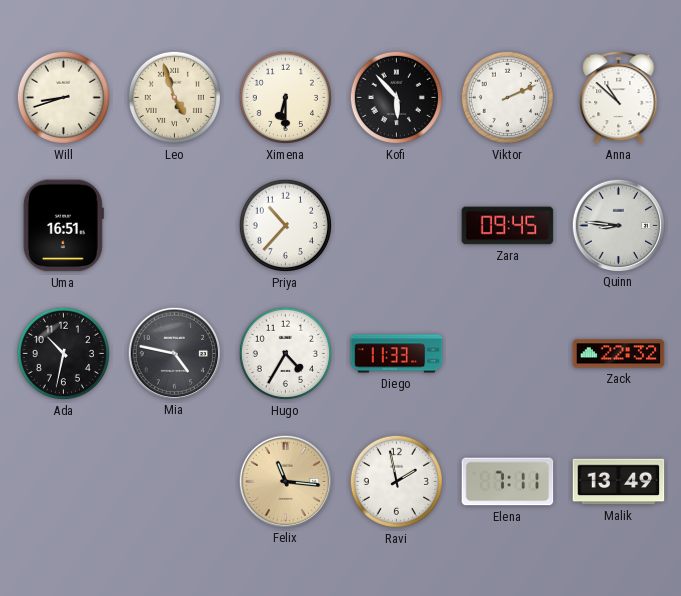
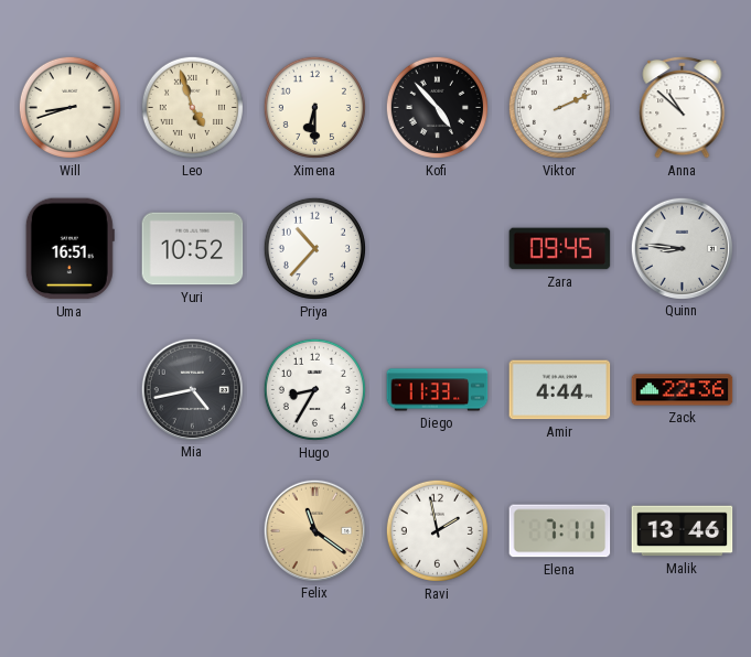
Kofi: 5:53 -> 4:53 (437, 107)
Yuri: none -> 10:52 (193, 249)
Ada: 10:32 -> none (63, 353)
Mia: 4:47 -> 4:43 (192, 389)
Hugo: 4:35 -> 8:35 (314, 389)
Amir: none -> 4:44 (560, 390)
Zack: 22:32 -> 22:36 (683, 390)
Felix: 11:16 -> 11:21 (314, 530)
Malik: 13:49 -> 13:46 (683, 531)
